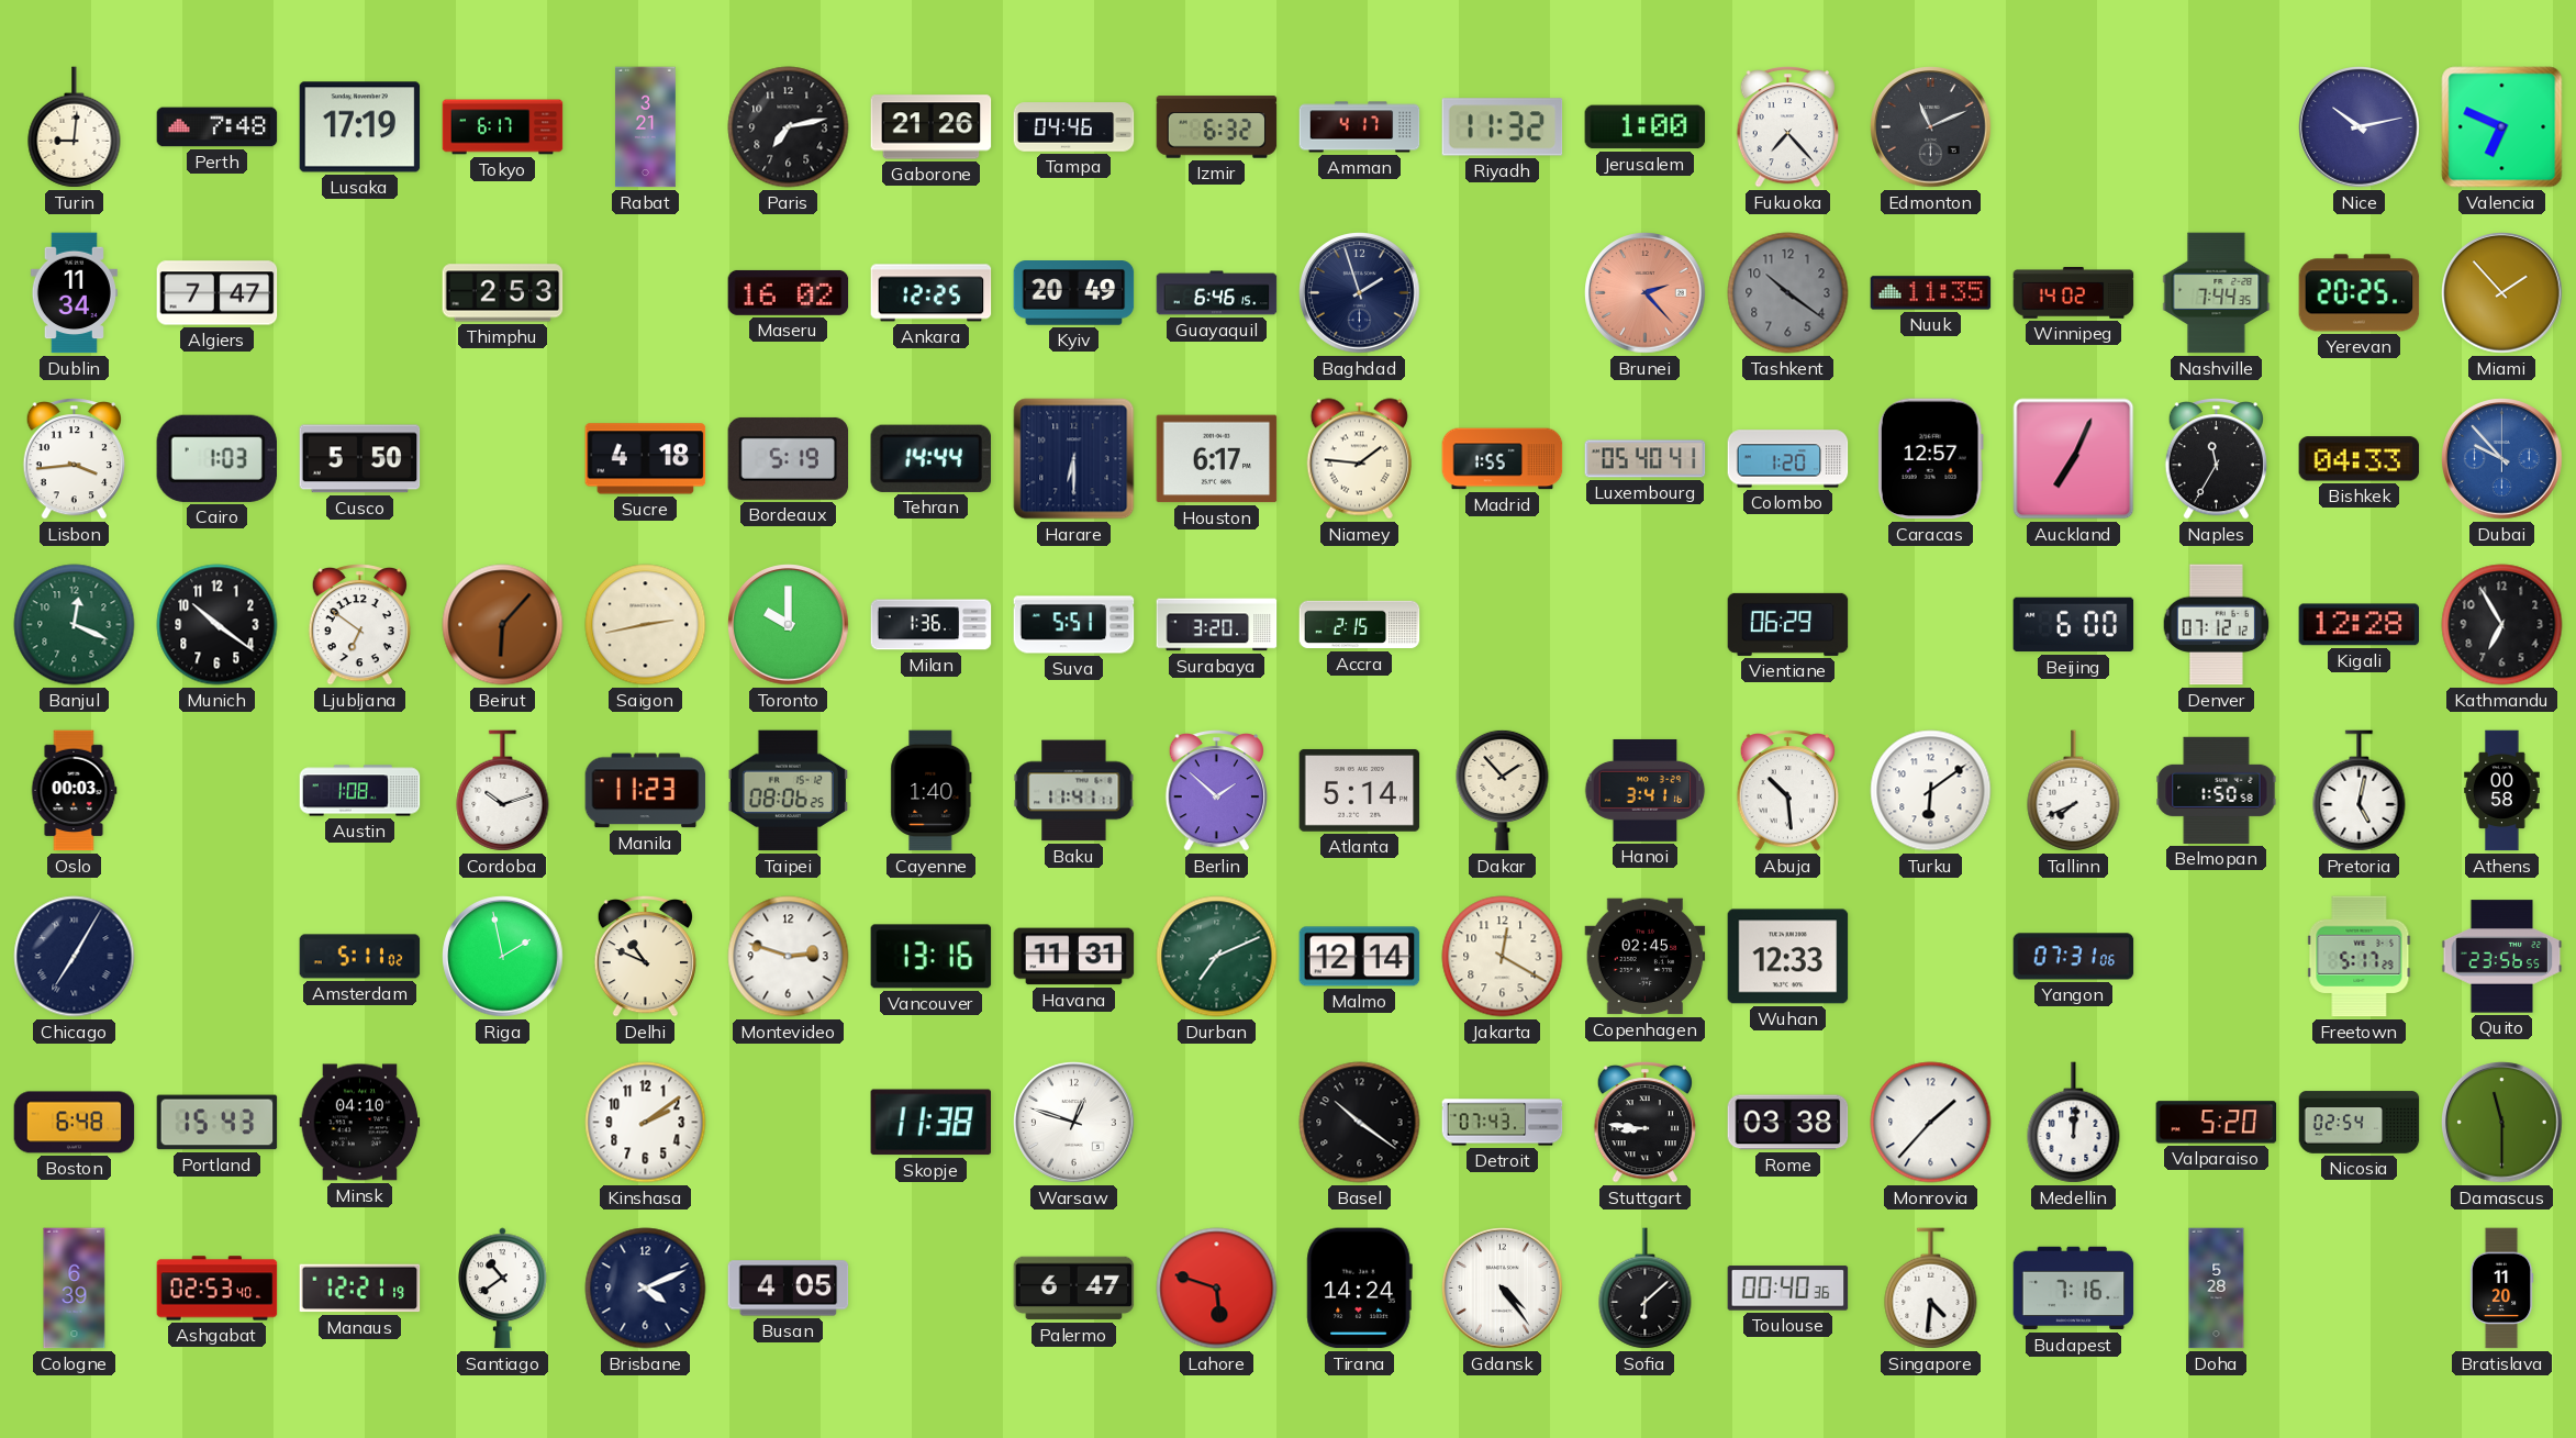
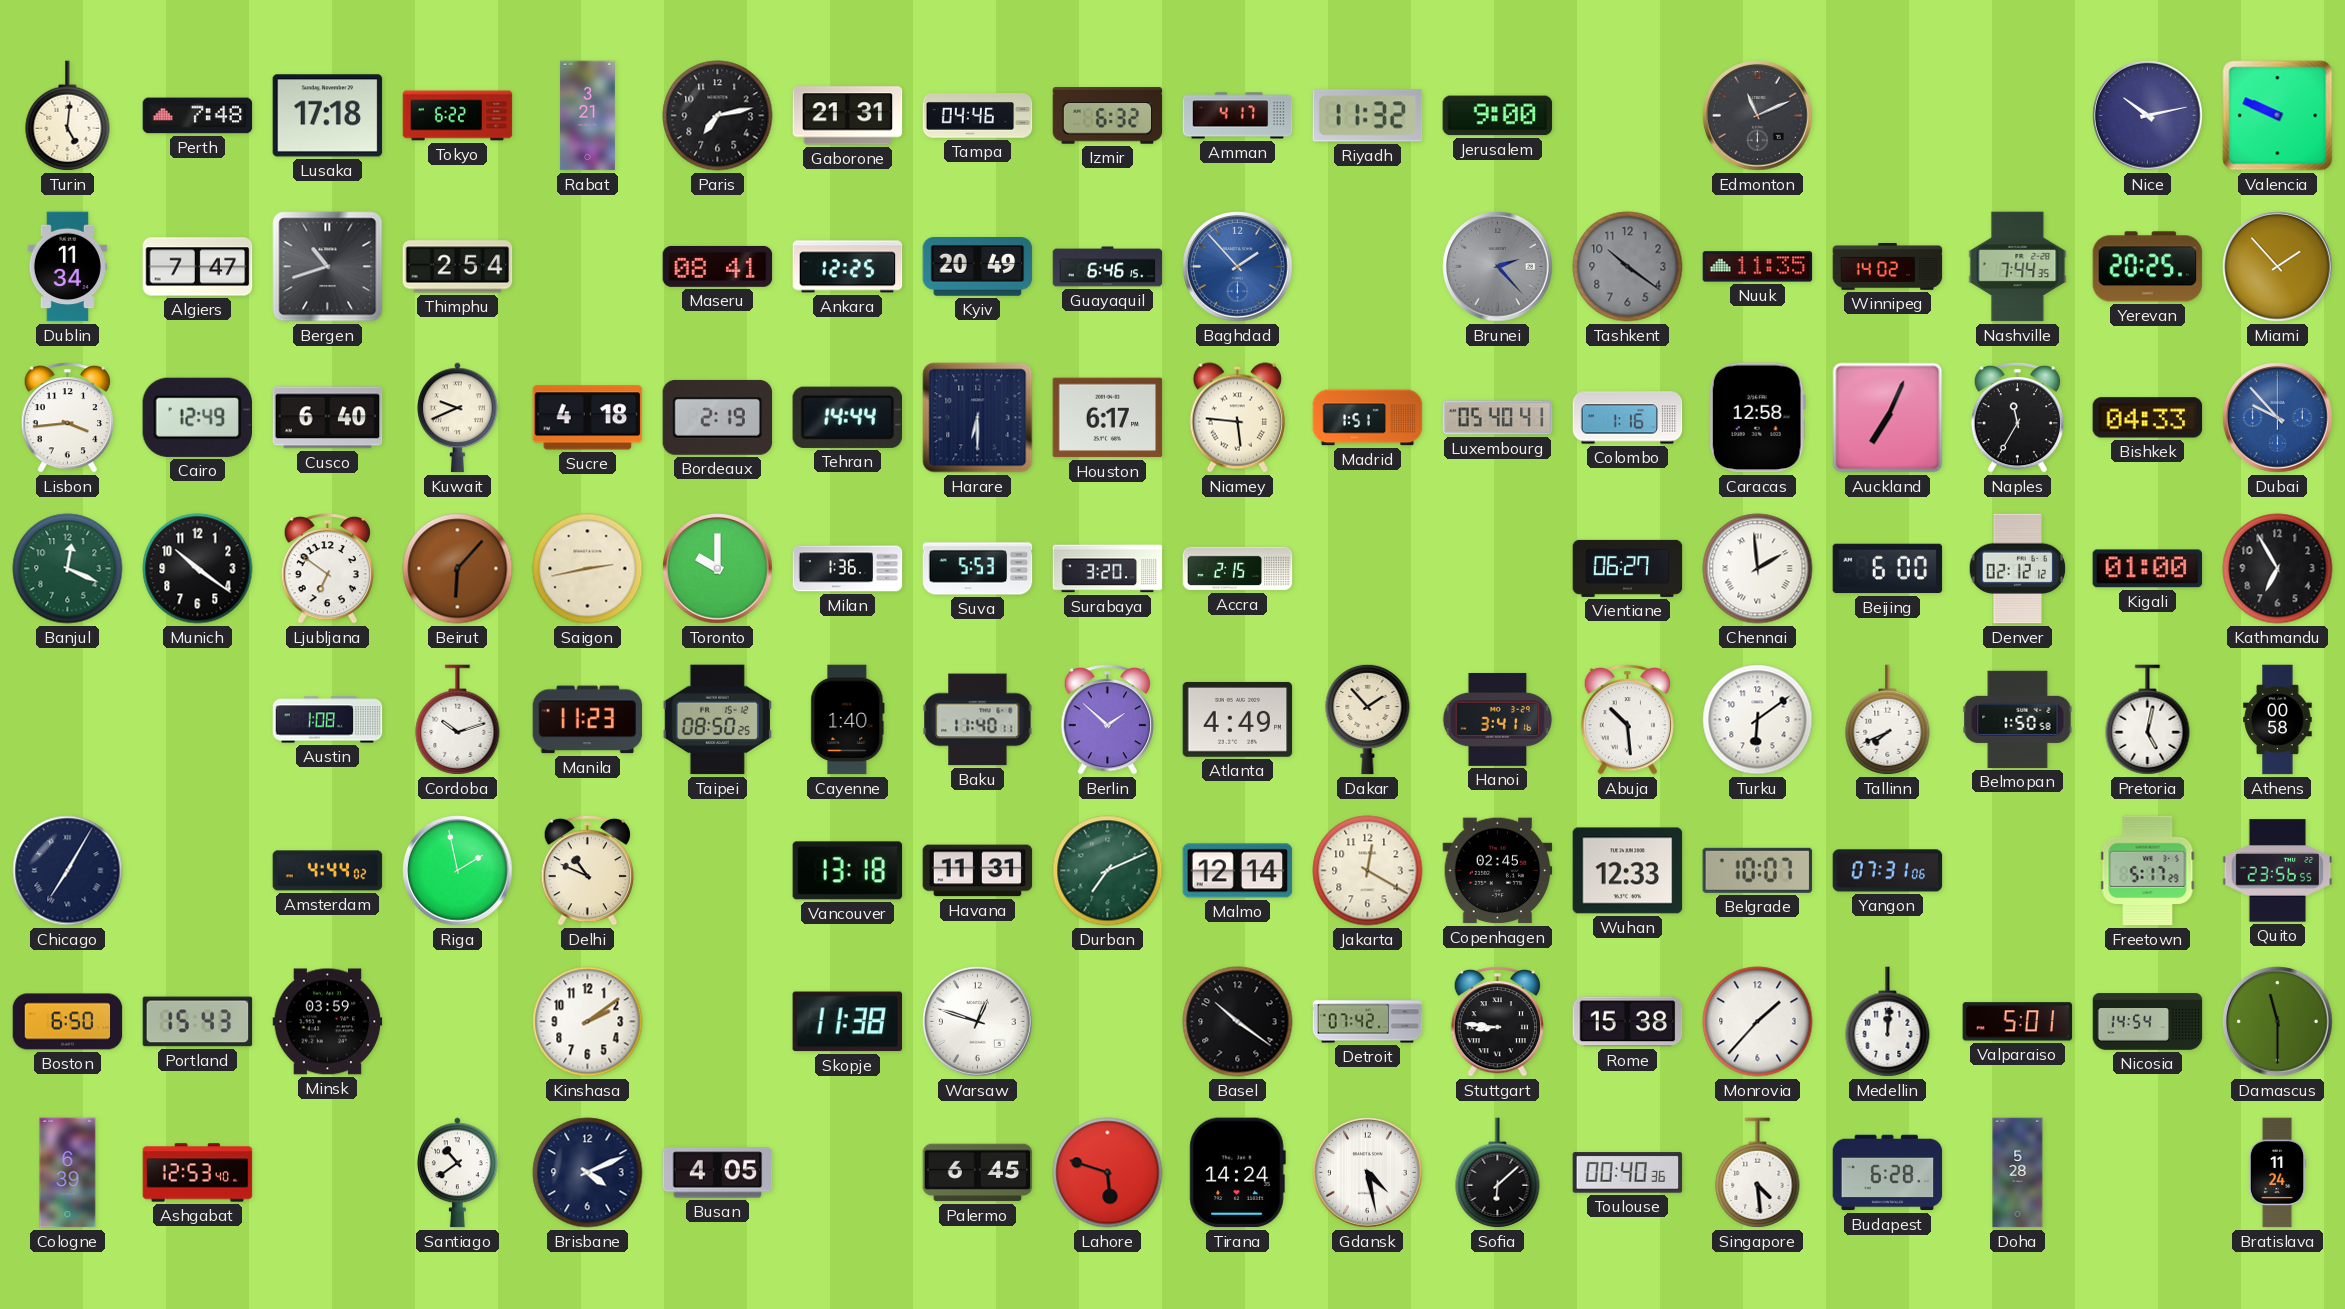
Turin: 9:01 -> 5:01 (68, 116)
Lusaka: 17:19 -> 17:18 (328, 116)
Tokyo: 6:17 -> 6:22 (458, 116)
Gaborone: 21:26 -> 21:31 (848, 116)
Jerusalem: 1:00 -> 9:00 (1498, 116)
Fukuoka: 7:23 -> none (1787, 127)
Valencia: 6:49 -> 9:49 (2278, 116)
Bergen: none -> 10:42 (328, 267)
Thimphu: 2:53 -> 2:54 (458, 267)
Maseru: 16:02 -> 08:41 (718, 266)
Baghdad: 1:57 -> 1:53 (1238, 267)
Baghdad dial: navy -> blue (1238, 267)
Brunei dial: salmon -> grey (1498, 267)
Cairo: 1:03 -> 12:49 (197, 417)
Cusco: 5:50 -> 6:40 (328, 418)
Kuwait: none -> 9:41 (458, 418)
Bordeaux: 5:19 -> 2:19 (718, 417)
Niamey: 1:46 -> 5:46 (1237, 418)
Madrid: 1:55 -> 1:51 (1368, 418)
Colombo: 1:20 -> 1:16 (1628, 418)
Caracas: 12:57 -> 12:58 (1757, 418)
Suva: 5:51 -> 5:53 (978, 569)
Vientiane: 06:29 -> 06:27 (1628, 568)
Chennai: none -> 1:59 (1758, 569)
Denver: 07:12 -> 02:12 (2018, 569)
Kigali: 12:28 -> 01:00 (2148, 569)
Oslo: 00:03 -> none (74, 791)
Taipei: 08:06 -> 08:50 (717, 720)
Baku: 11:41 -> 11:40 (978, 720)
Atlanta: 5:14 -> 4:49 (1238, 719)
Amsterdam: 5:11 -> 4:44 (328, 871)
Montevideo: 2:48 -> none (789, 957)
Vancouver: 13:16 -> 13:18 (848, 871)
Belgrade: none -> 10:07 (1758, 870)
Boston: 6:48 -> 6:50 (68, 1022)
Minsk: 04:10 -> 03:59 (328, 1022)
Detroit: 07:43 -> 07:42 (1368, 1022)
Rome: 03:38 -> 15:38 (1628, 1022)
Valparaiso: 5:20 -> 5:01 (2018, 1022)
Nicosia: 02:54 -> 14:54 (2148, 1022)
Ashgabat: 02:53 -> 12:53 (198, 1173)
Manaus: 12:21 -> none (360, 1289)
Palermo: 6:47 -> 6:45 (978, 1173)
Gdansk: 4:24 -> 4:28 (1368, 1173)
Singapore: 4:31 -> 4:29 (1758, 1173)
Budapest: 7:16 -> 6:28 (1888, 1173)
Bratislava: 11:20 -> 11:24 (2277, 1173)
